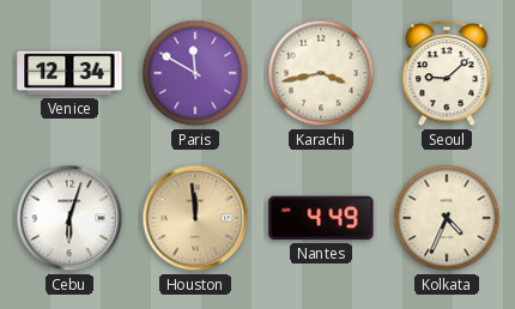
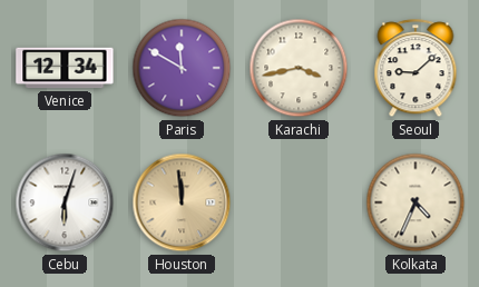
Nantes: 4:49 -> none (321, 218)
